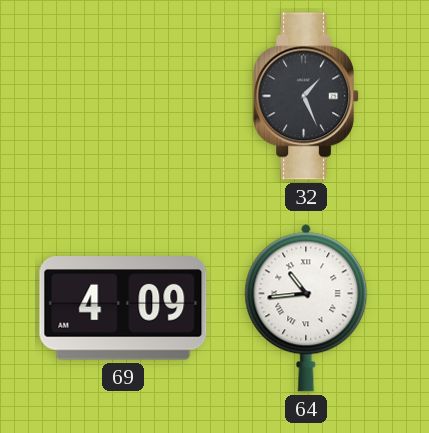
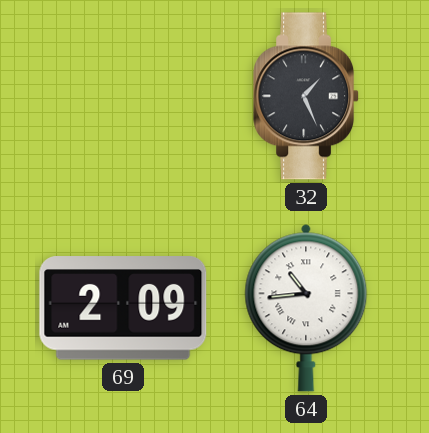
69: 4:09 -> 2:09 (123, 308)
